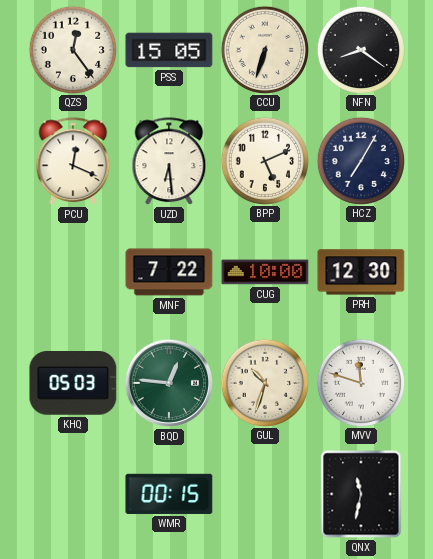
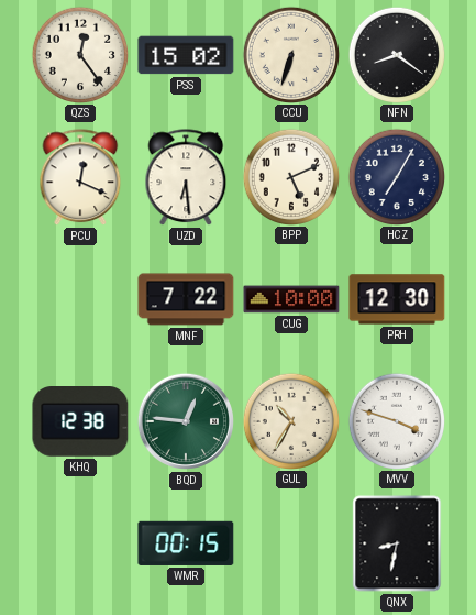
PSS: 15:05 -> 15:02 (186, 55)
KHQ: 05:03 -> 12:38 (80, 421)
GUL: 10:33 -> 10:35 (290, 420)
MVV: 11:48 -> 3:48 (396, 420)
QNX: 11:32 -> 8:32 (397, 543)
